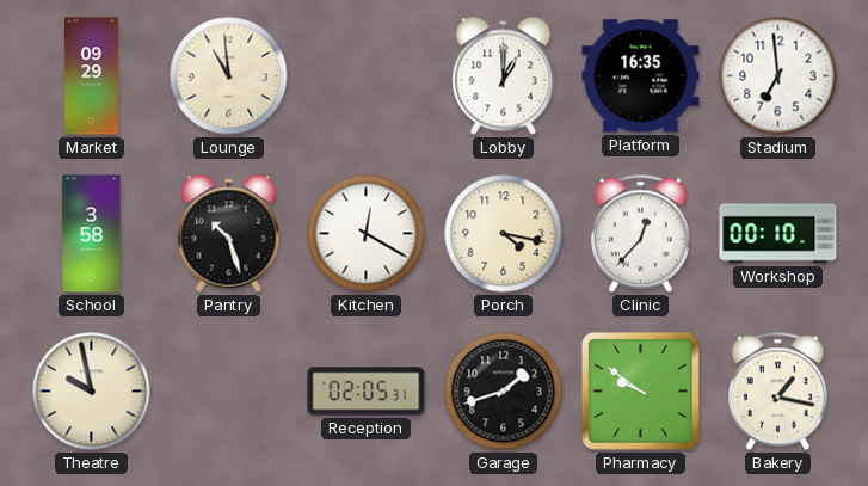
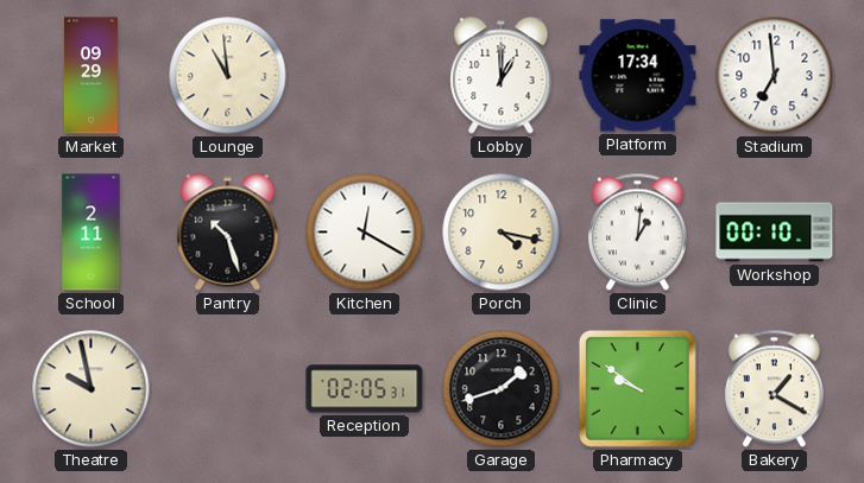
Platform: 16:35 -> 17:34 (638, 76)
School: 3:58 -> 2:11 (92, 233)
Clinic: 12:37 -> 1:01 (637, 233)
Bakery: 1:17 -> 1:20 (774, 389)
